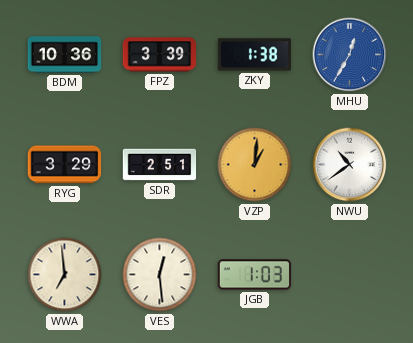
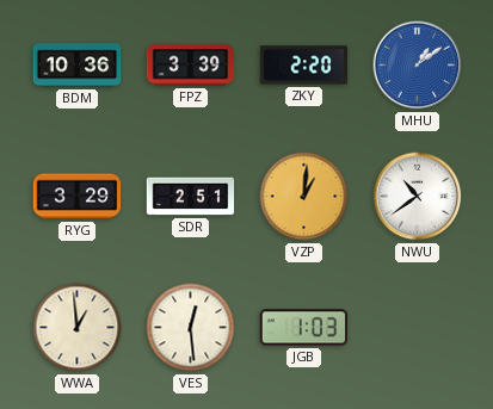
ZKY: 1:38 -> 2:20 (304, 66)
MHU: 12:35 -> 1:09 (418, 66)
WWA: 6:59 -> 12:59 (78, 328)
